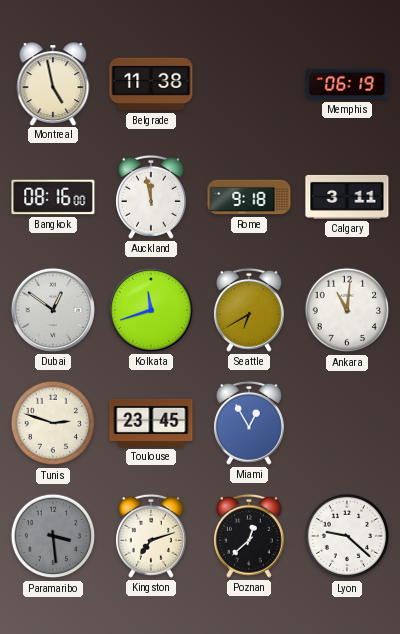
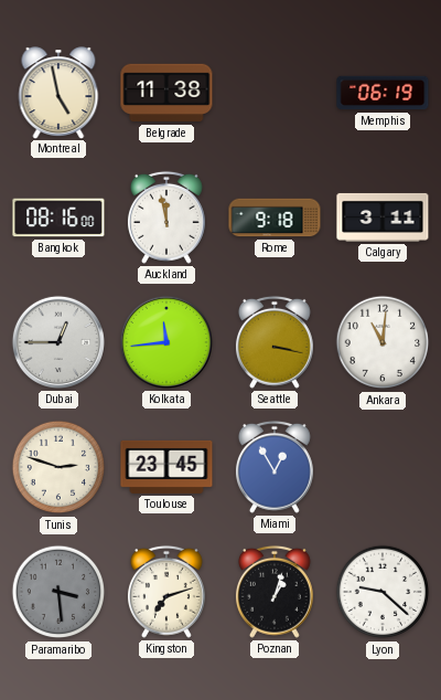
Dubai: 12:51 -> 12:45 (58, 342)
Kolkata: 11:42 -> 11:44 (166, 342)
Seattle: 6:40 -> 3:17 (275, 342)
Poznan: 12:38 -> 1:03 (275, 592)
